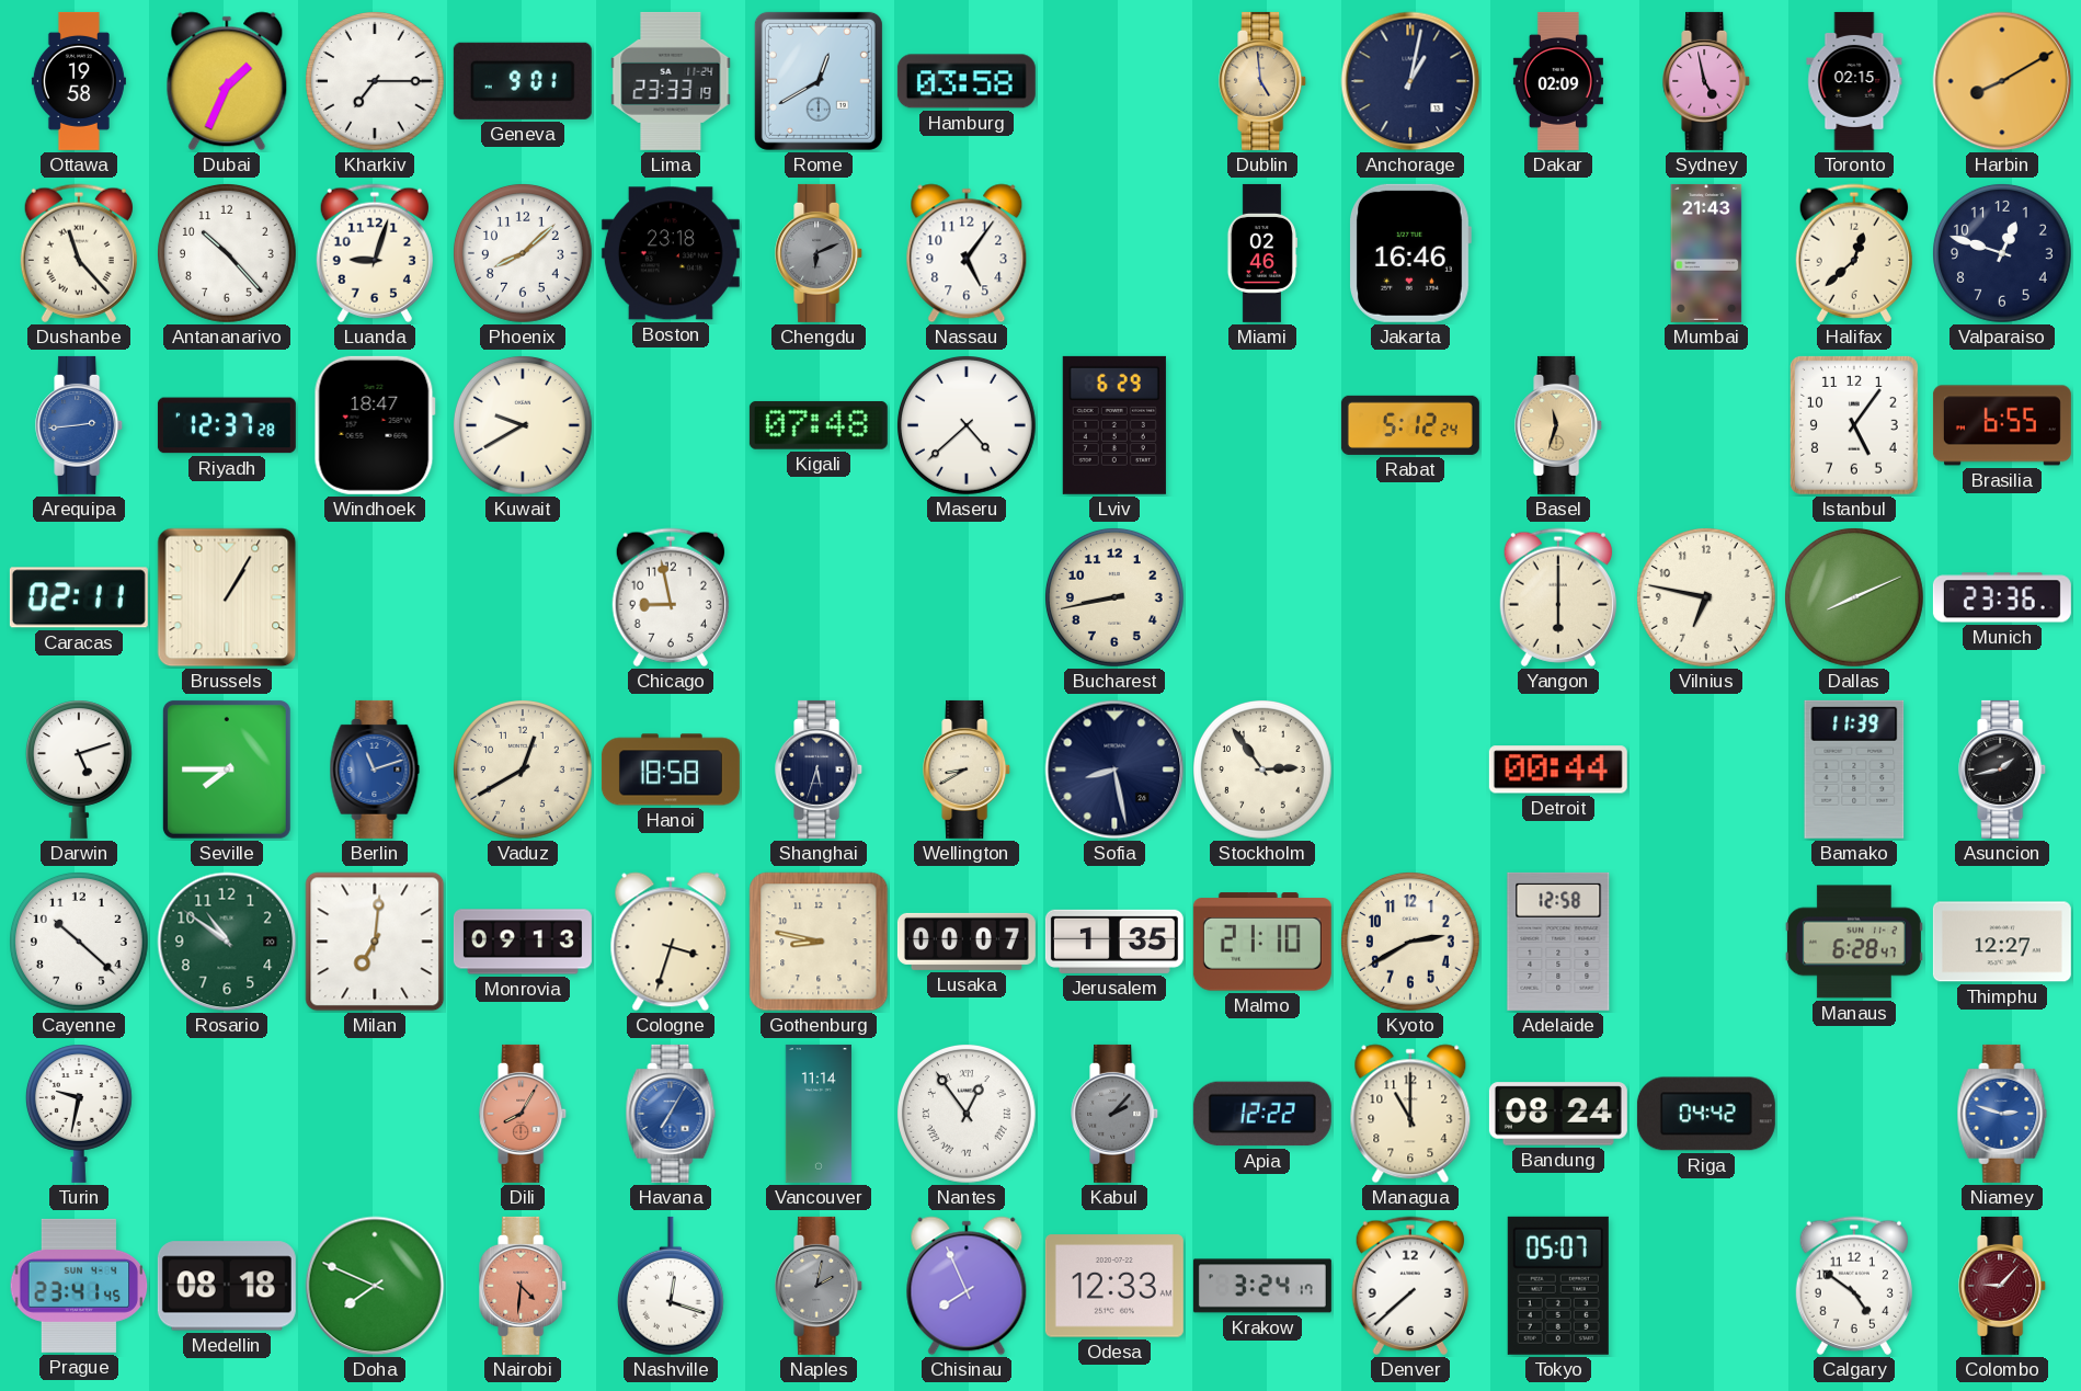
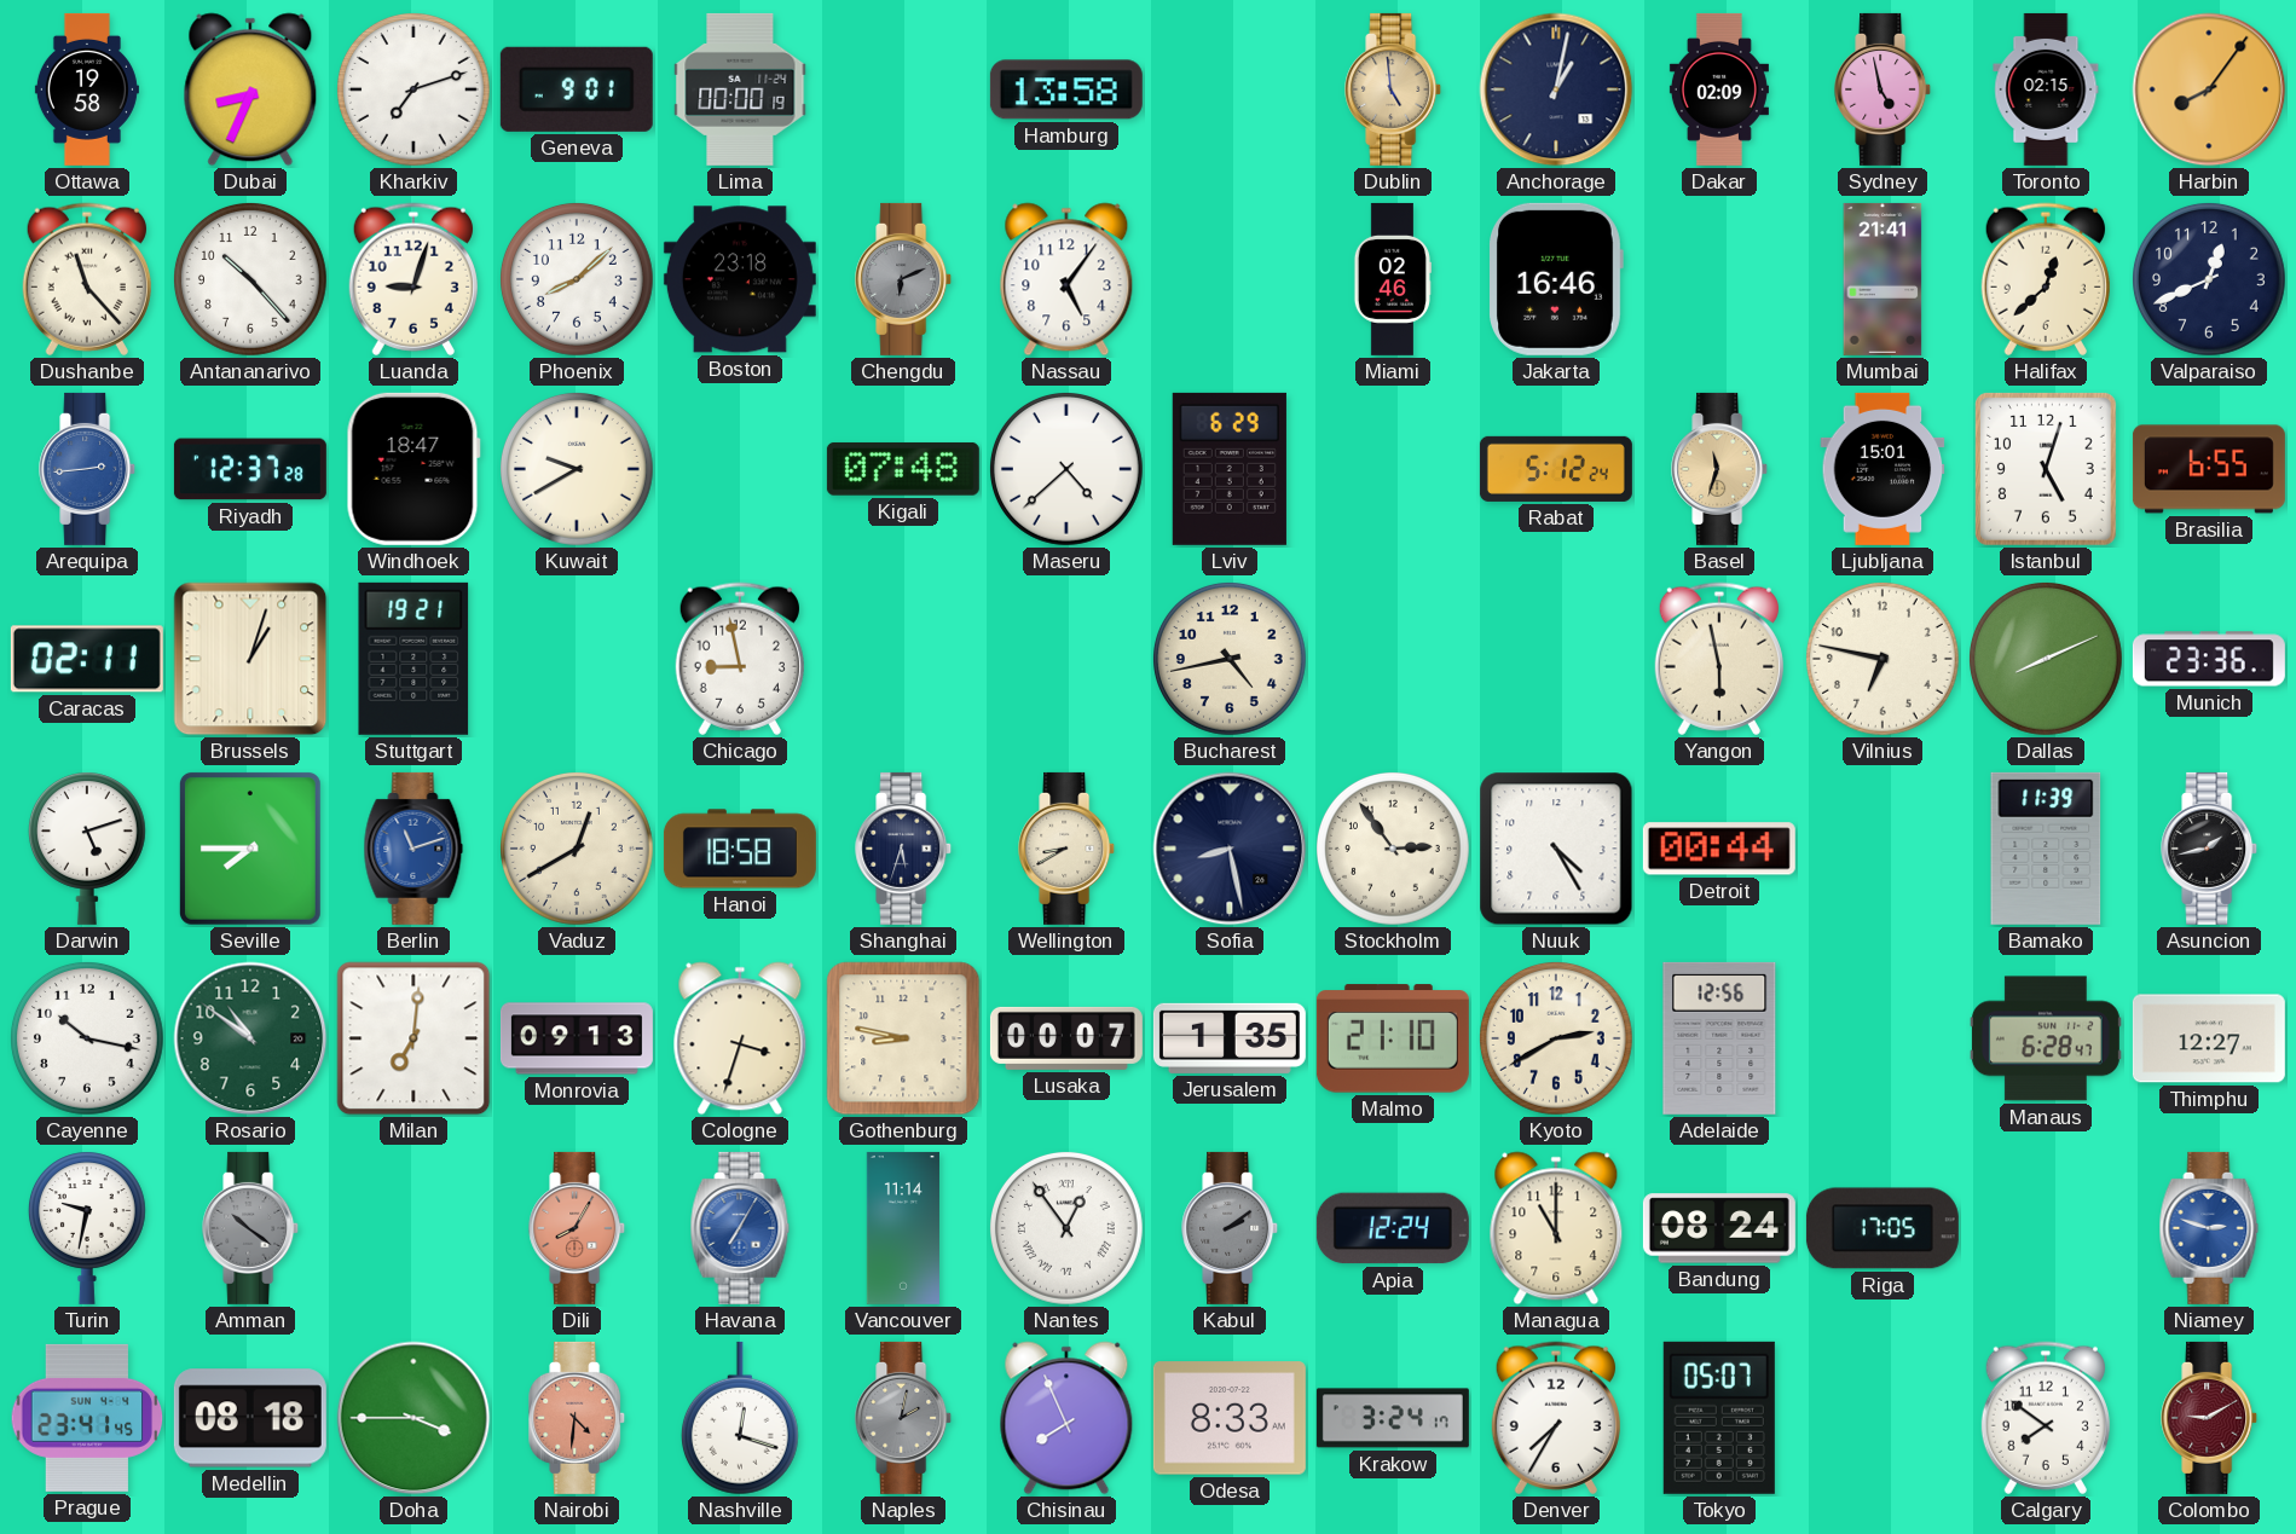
Dubai: 1:34 -> 8:34 (250, 89)
Kharkiv: 7:15 -> 7:12 (415, 91)
Lima: 23:33 -> 00:00 (740, 89)
Rome: 12:40 -> none (819, 81)
Hamburg: 03:58 -> 13:58 (1066, 89)
Harbin: 8:10 -> 8:06 (2209, 89)
Mumbai: 21:43 -> 21:41 (1883, 279)
Valparaiso: 12:48 -> 12:41 (2210, 280)
Ljubljana: none -> 15:01 (1883, 469)
Istanbul: 5:06 -> 5:03 (2046, 469)
Brussels: 1:05 -> 1:03 (250, 659)
Stuttgart: none -> 19:21 (413, 659)
Bucharest: 8:43 -> 4:43 (1231, 660)
Yangon: 6:00 -> 5:58 (1719, 659)
Nuuk: none -> 4:25 (1556, 849)
Cayenne: 10:22 -> 10:17 (88, 1040)
Adelaide: 12:58 -> 12:56 (1719, 1038)
Amman: none -> 10:21 (251, 1228)
Kabul: 2:07 -> 2:09 (1231, 1228)
Apia: 12:22 -> 12:24 (1393, 1228)
Riga: 04:42 -> 17:05 (1883, 1228)
Doha: 7:49 -> 3:45 (413, 1418)
Odesa: 12:33 -> 8:33 (1230, 1418)
Denver: 7:38 -> 7:35 (1556, 1418)
Calgary: 4:51 -> 7:51 (2046, 1418)
Colombo: 9:07 -> 9:10 (2210, 1418)
